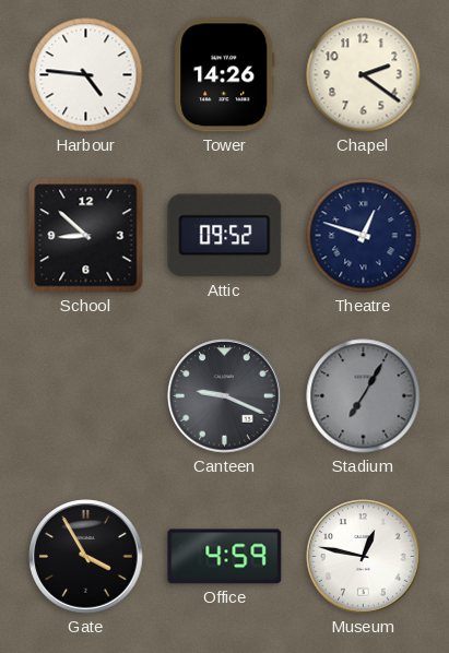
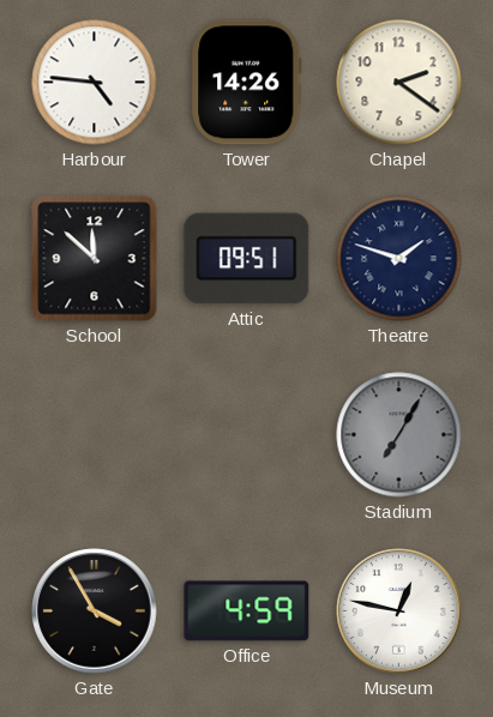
School: 8:52 -> 11:52 (95, 259)
Attic: 09:52 -> 09:51 (247, 259)
Theatre: 12:48 -> 1:48 (399, 259)
Canteen: 9:19 -> none (225, 396)
